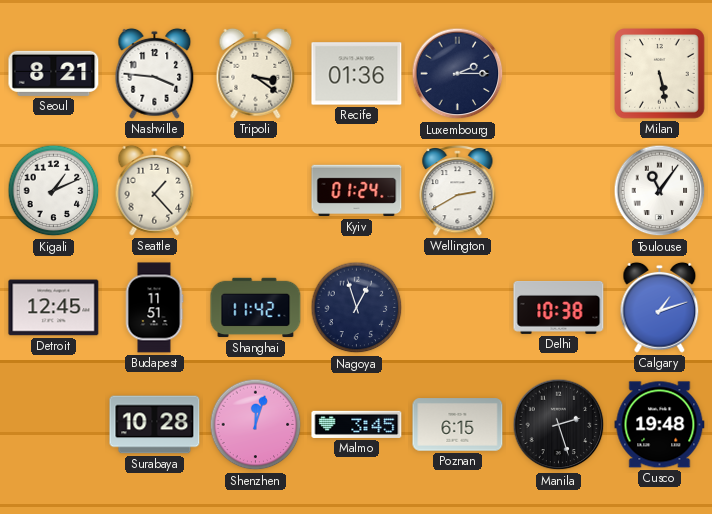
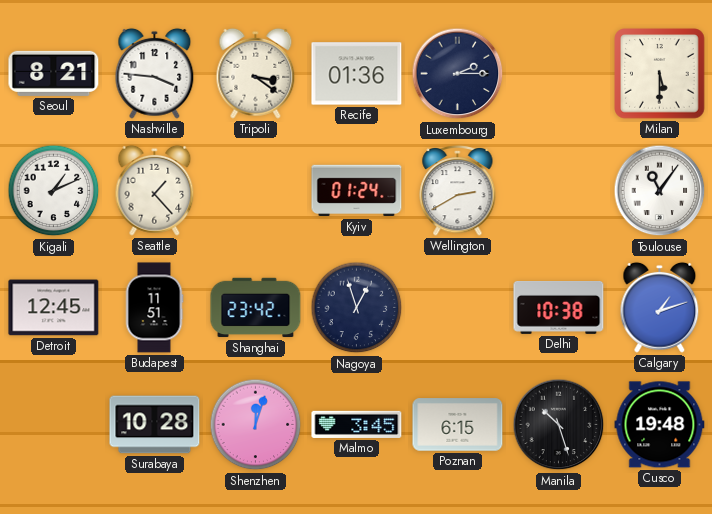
Milan: 5:28 -> 5:30 (660, 74)
Shanghai: 11:42 -> 23:42 (256, 308)
Manila: 2:27 -> 10:27 (559, 425)
